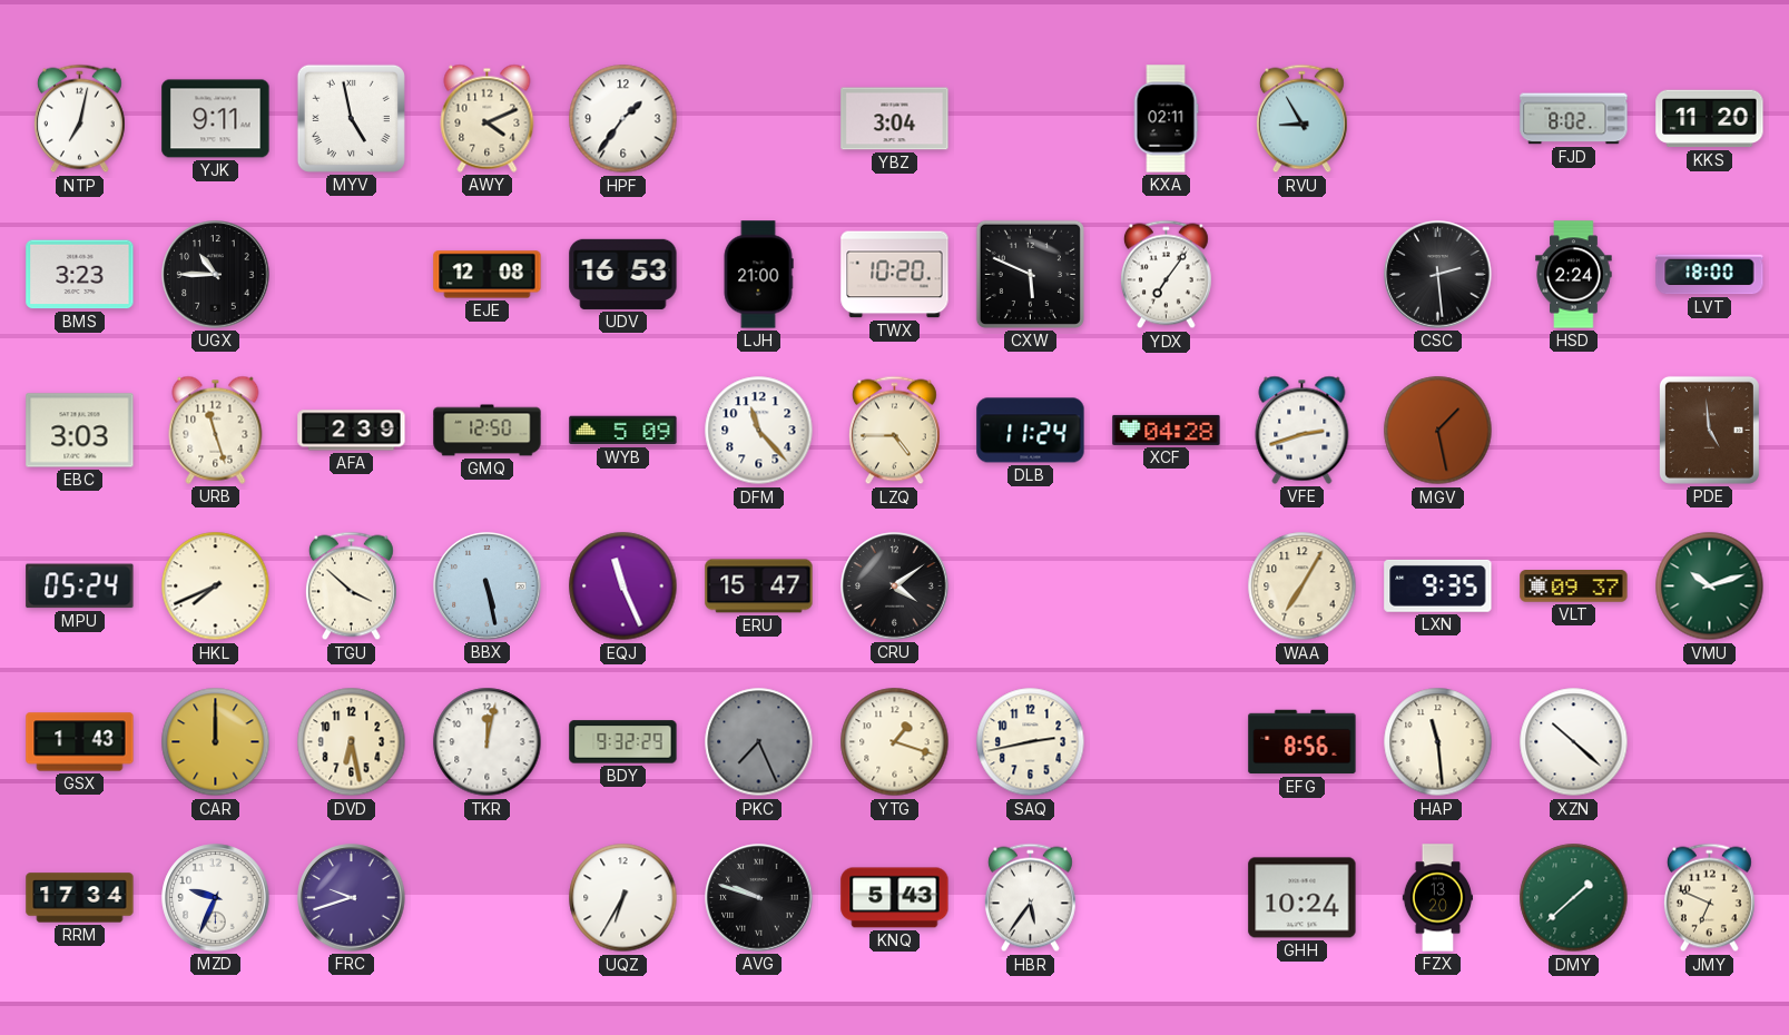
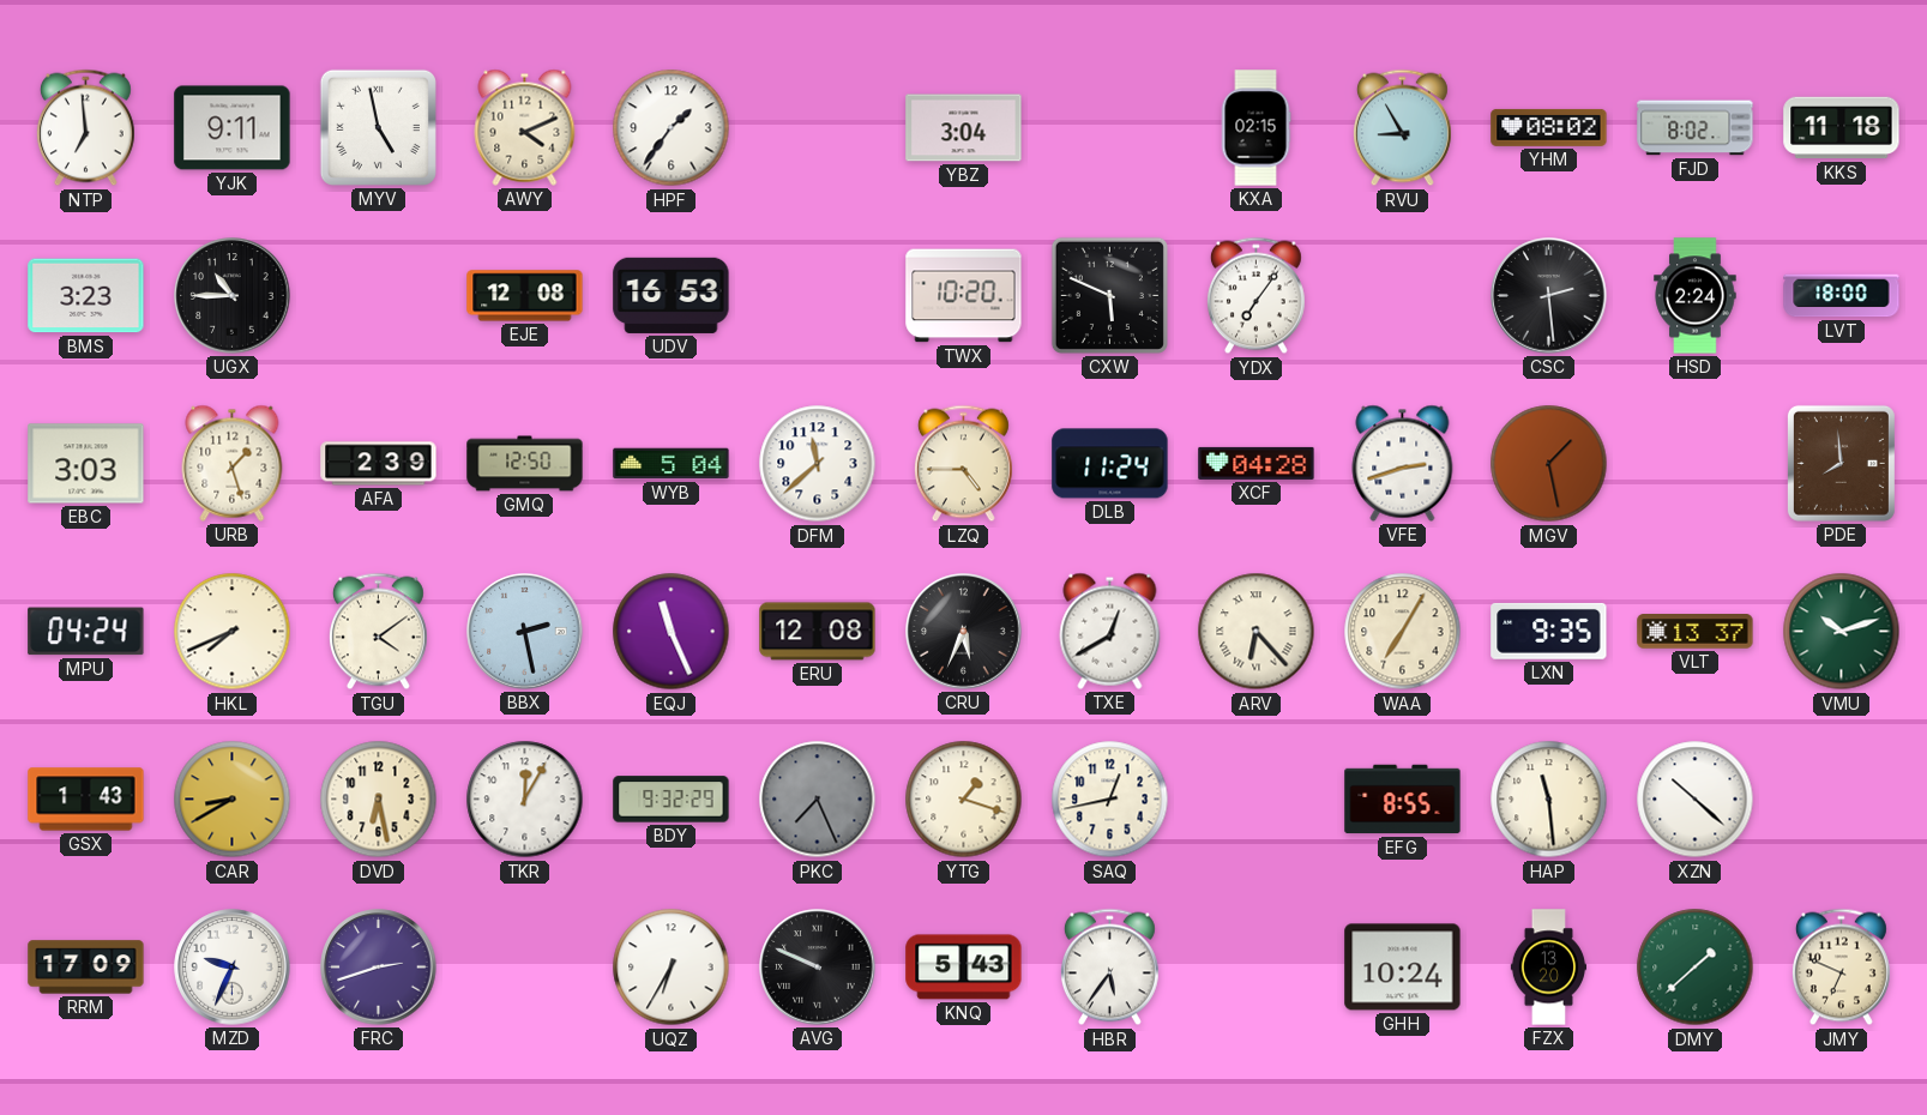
NTP: 7:02 -> 6:59 (85, 128)
KXA: 02:11 -> 02:15 (1255, 128)
YHM: none -> 08:02 (1549, 127)
KKS: 11:20 -> 11:18 (1842, 128)
LJH: 21:00 -> none (758, 275)
URB: 11:27 -> 1:27 (233, 463)
WYB: 5:09 -> 5:04 (672, 464)
DFM: 11:23 -> 11:38 (818, 464)
PDE: 4:59 -> 7:59 (1841, 463)
MPU: 05:24 -> 04:24 (86, 632)
TGU: 3:52 -> 4:09 (378, 632)
BBX: 5:28 -> 2:28 (525, 632)
ERU: 15:47 -> 12:08 (818, 632)
CRU: 4:09 -> 5:34 (964, 632)
TXE: none -> 12:40 (1110, 631)
ARV: none -> 6:23 (1257, 632)
VLT: 09:37 -> 13:37 (1696, 632)
CAR: 12:00 -> 8:40 (233, 800)
TKR: 12:02 -> 12:05 (525, 800)
SAQ: 2:43 -> 12:43 (1110, 800)
EFG: 8:56 -> 8:55 (1403, 800)
RRM: 17:34 -> 17:09 (86, 968)
FRC: 9:42 -> 2:42 (379, 968)
AVG: 9:48 -> 9:49 (818, 968)
